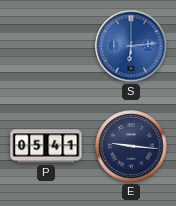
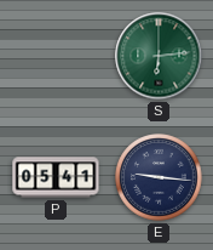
S dial: blue -> green (159, 56)
